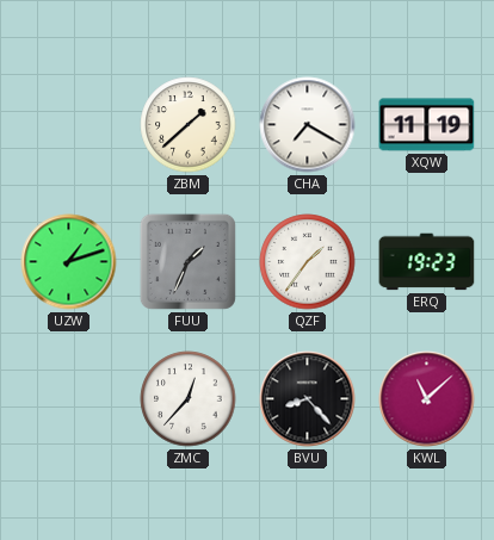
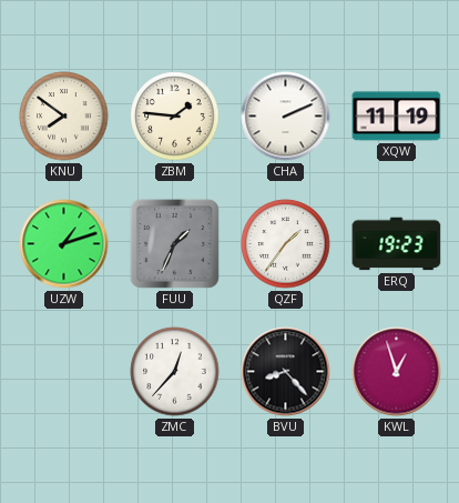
KNU: none -> 7:51 (64, 117)
ZBM: 1:38 -> 1:46 (175, 117)
CHA: 7:20 -> 2:11 (286, 117)
KWL: 11:08 -> 12:57 (397, 372)
